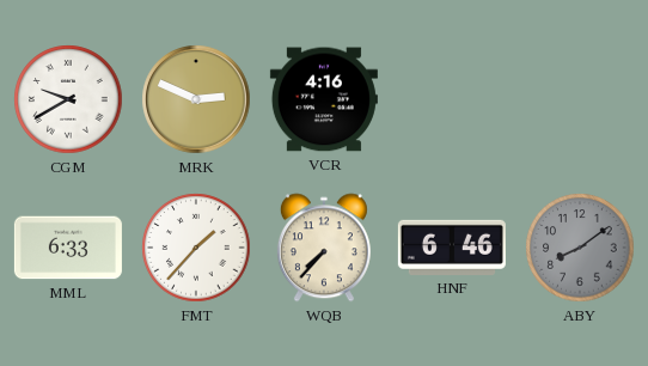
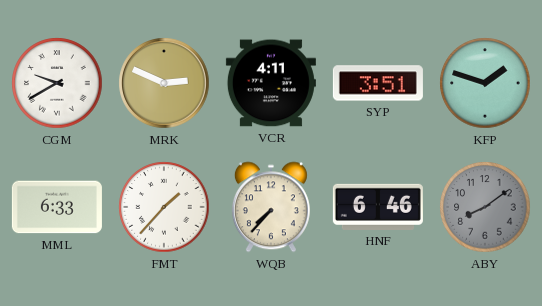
VCR: 4:16 -> 4:11 (271, 83)
SYP: none -> 3:51 (378, 83)
KFP: none -> 1:48 (485, 83)
